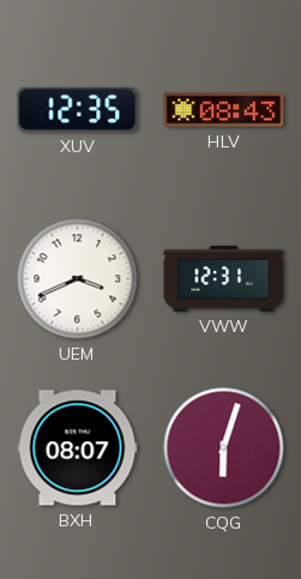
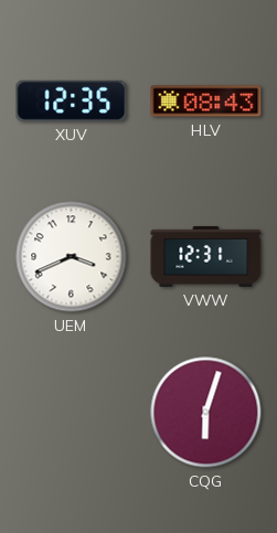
BXH: 08:07 -> none (78, 448)
